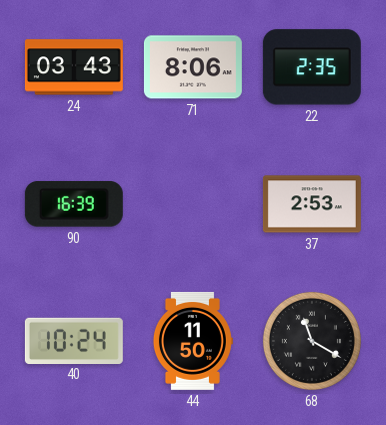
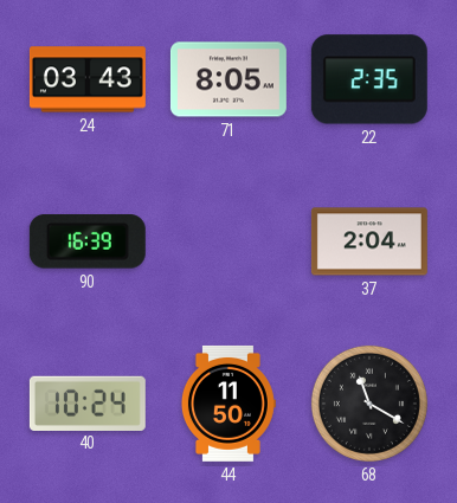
71: 8:06 -> 8:05 (228, 79)
37: 2:53 -> 2:04 (369, 241)
